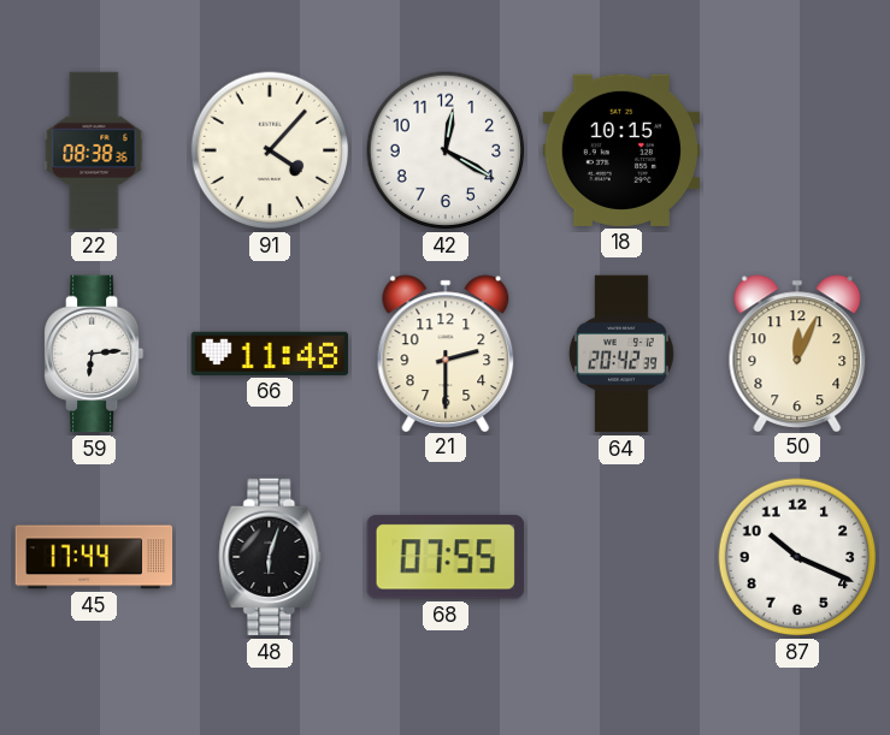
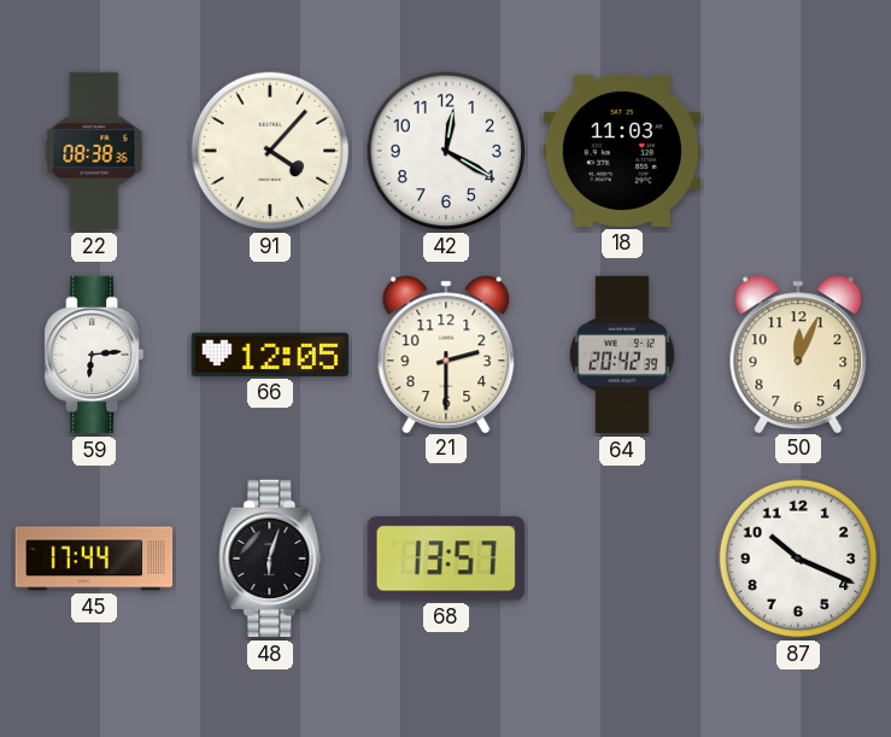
18: 10:15 -> 11:03 (622, 151)
66: 11:48 -> 12:05 (270, 355)
68: 07:55 -> 13:57 (446, 558)
